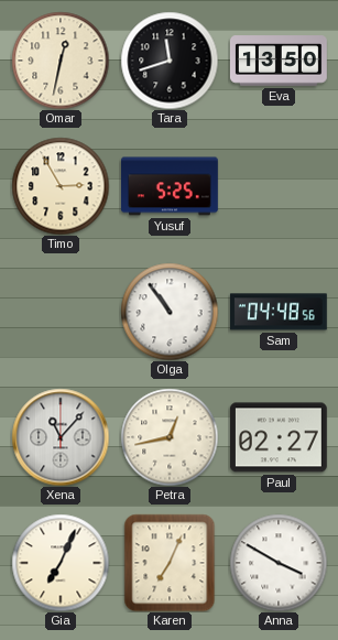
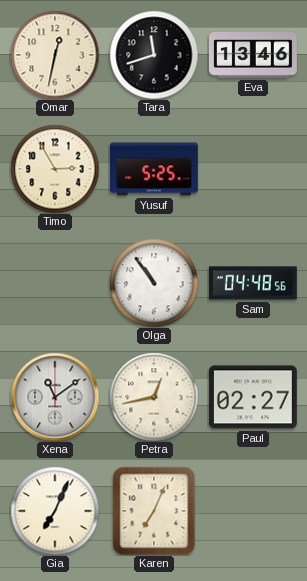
Eva: 13:50 -> 13:46 (253, 55)
Xena: 11:07 -> 11:09 (55, 397)
Anna: 3:50 -> none (279, 563)
